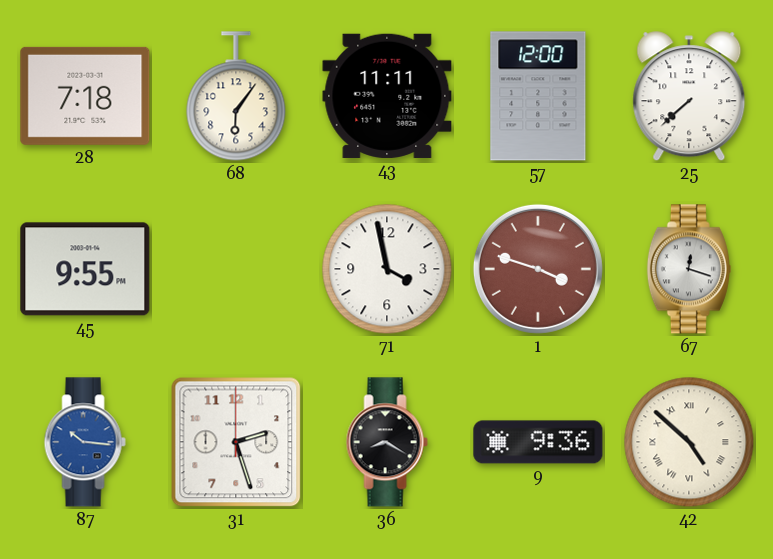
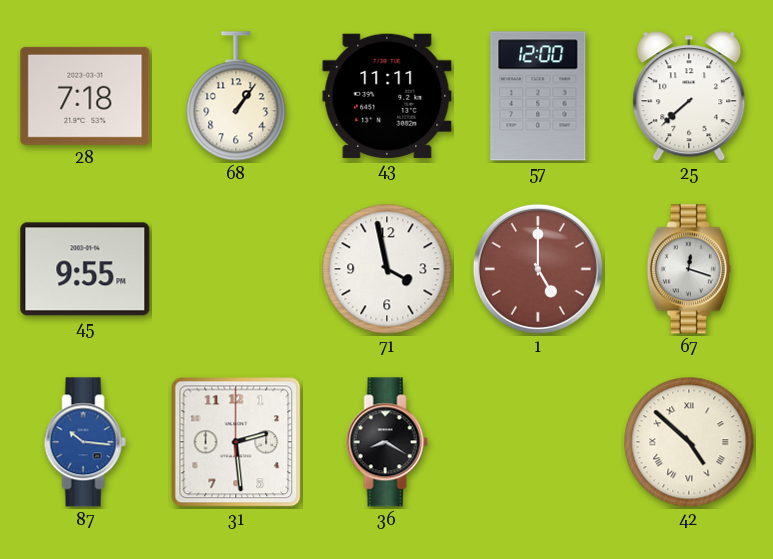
68: 6:06 -> 1:06 (236, 96)
1: 3:48 -> 5:00 (538, 269)
31: 2:27 -> 2:29 (236, 442)
9: 9:36 -> none (538, 442)
